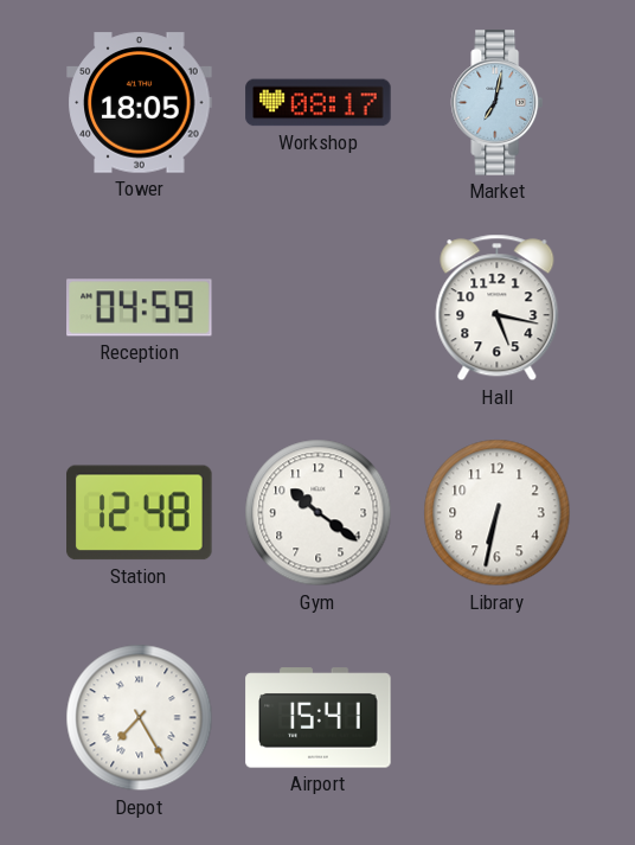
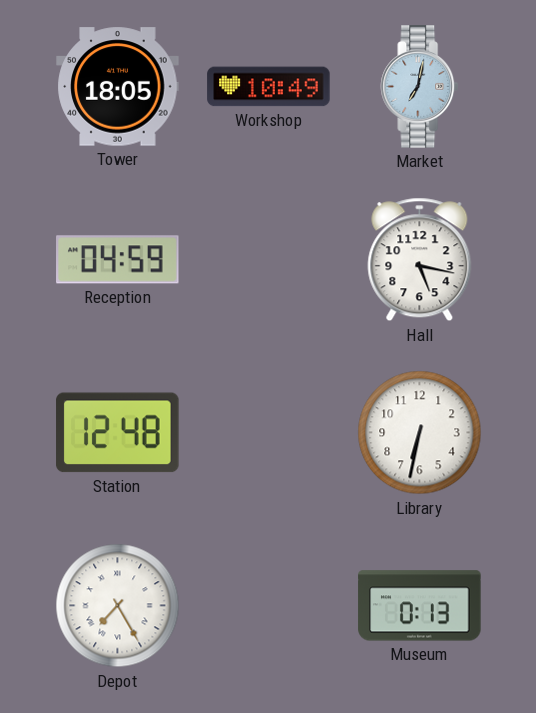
Workshop: 08:17 -> 10:49 (269, 87)
Gym: 10:21 -> none (319, 513)
Airport: 15:41 -> none (319, 718)
Museum: none -> 0:13 (420, 606)
